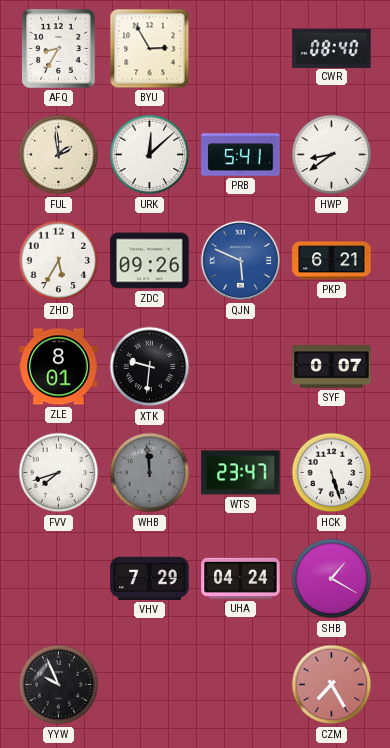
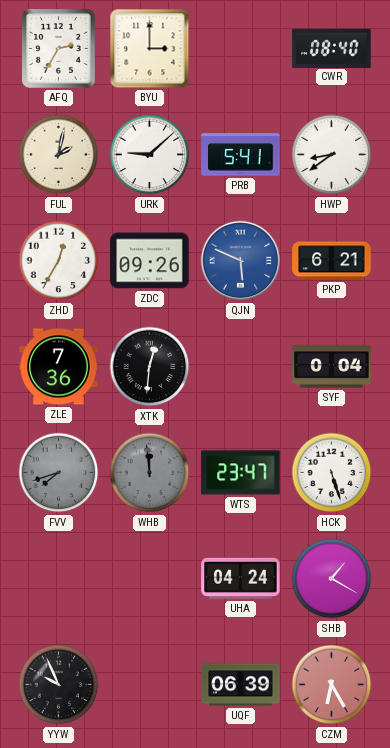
AFQ: 8:35 -> 2:35 (59, 49)
BYU: 2:55 -> 3:00 (150, 49)
FUL: 1:59 -> 2:02 (59, 155)
URK: 12:08 -> 9:08 (150, 155)
ZHD: 5:35 -> 12:35 (59, 261)
ZLE: 8:01 -> 7:36 (59, 367)
XTK: 9:31 -> 12:31 (150, 367)
SYF: 0:07 -> 0:04 (332, 367)
FVV dial: white -> grey (59, 473)
VHV: 7:29 -> none (150, 578)
UQF: none -> 06:39 (241, 685)
CZM: 7:25 -> 6:25 (332, 685)
